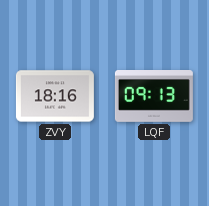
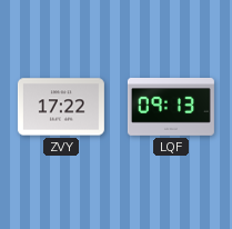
ZVY: 18:16 -> 17:22 (61, 107)
